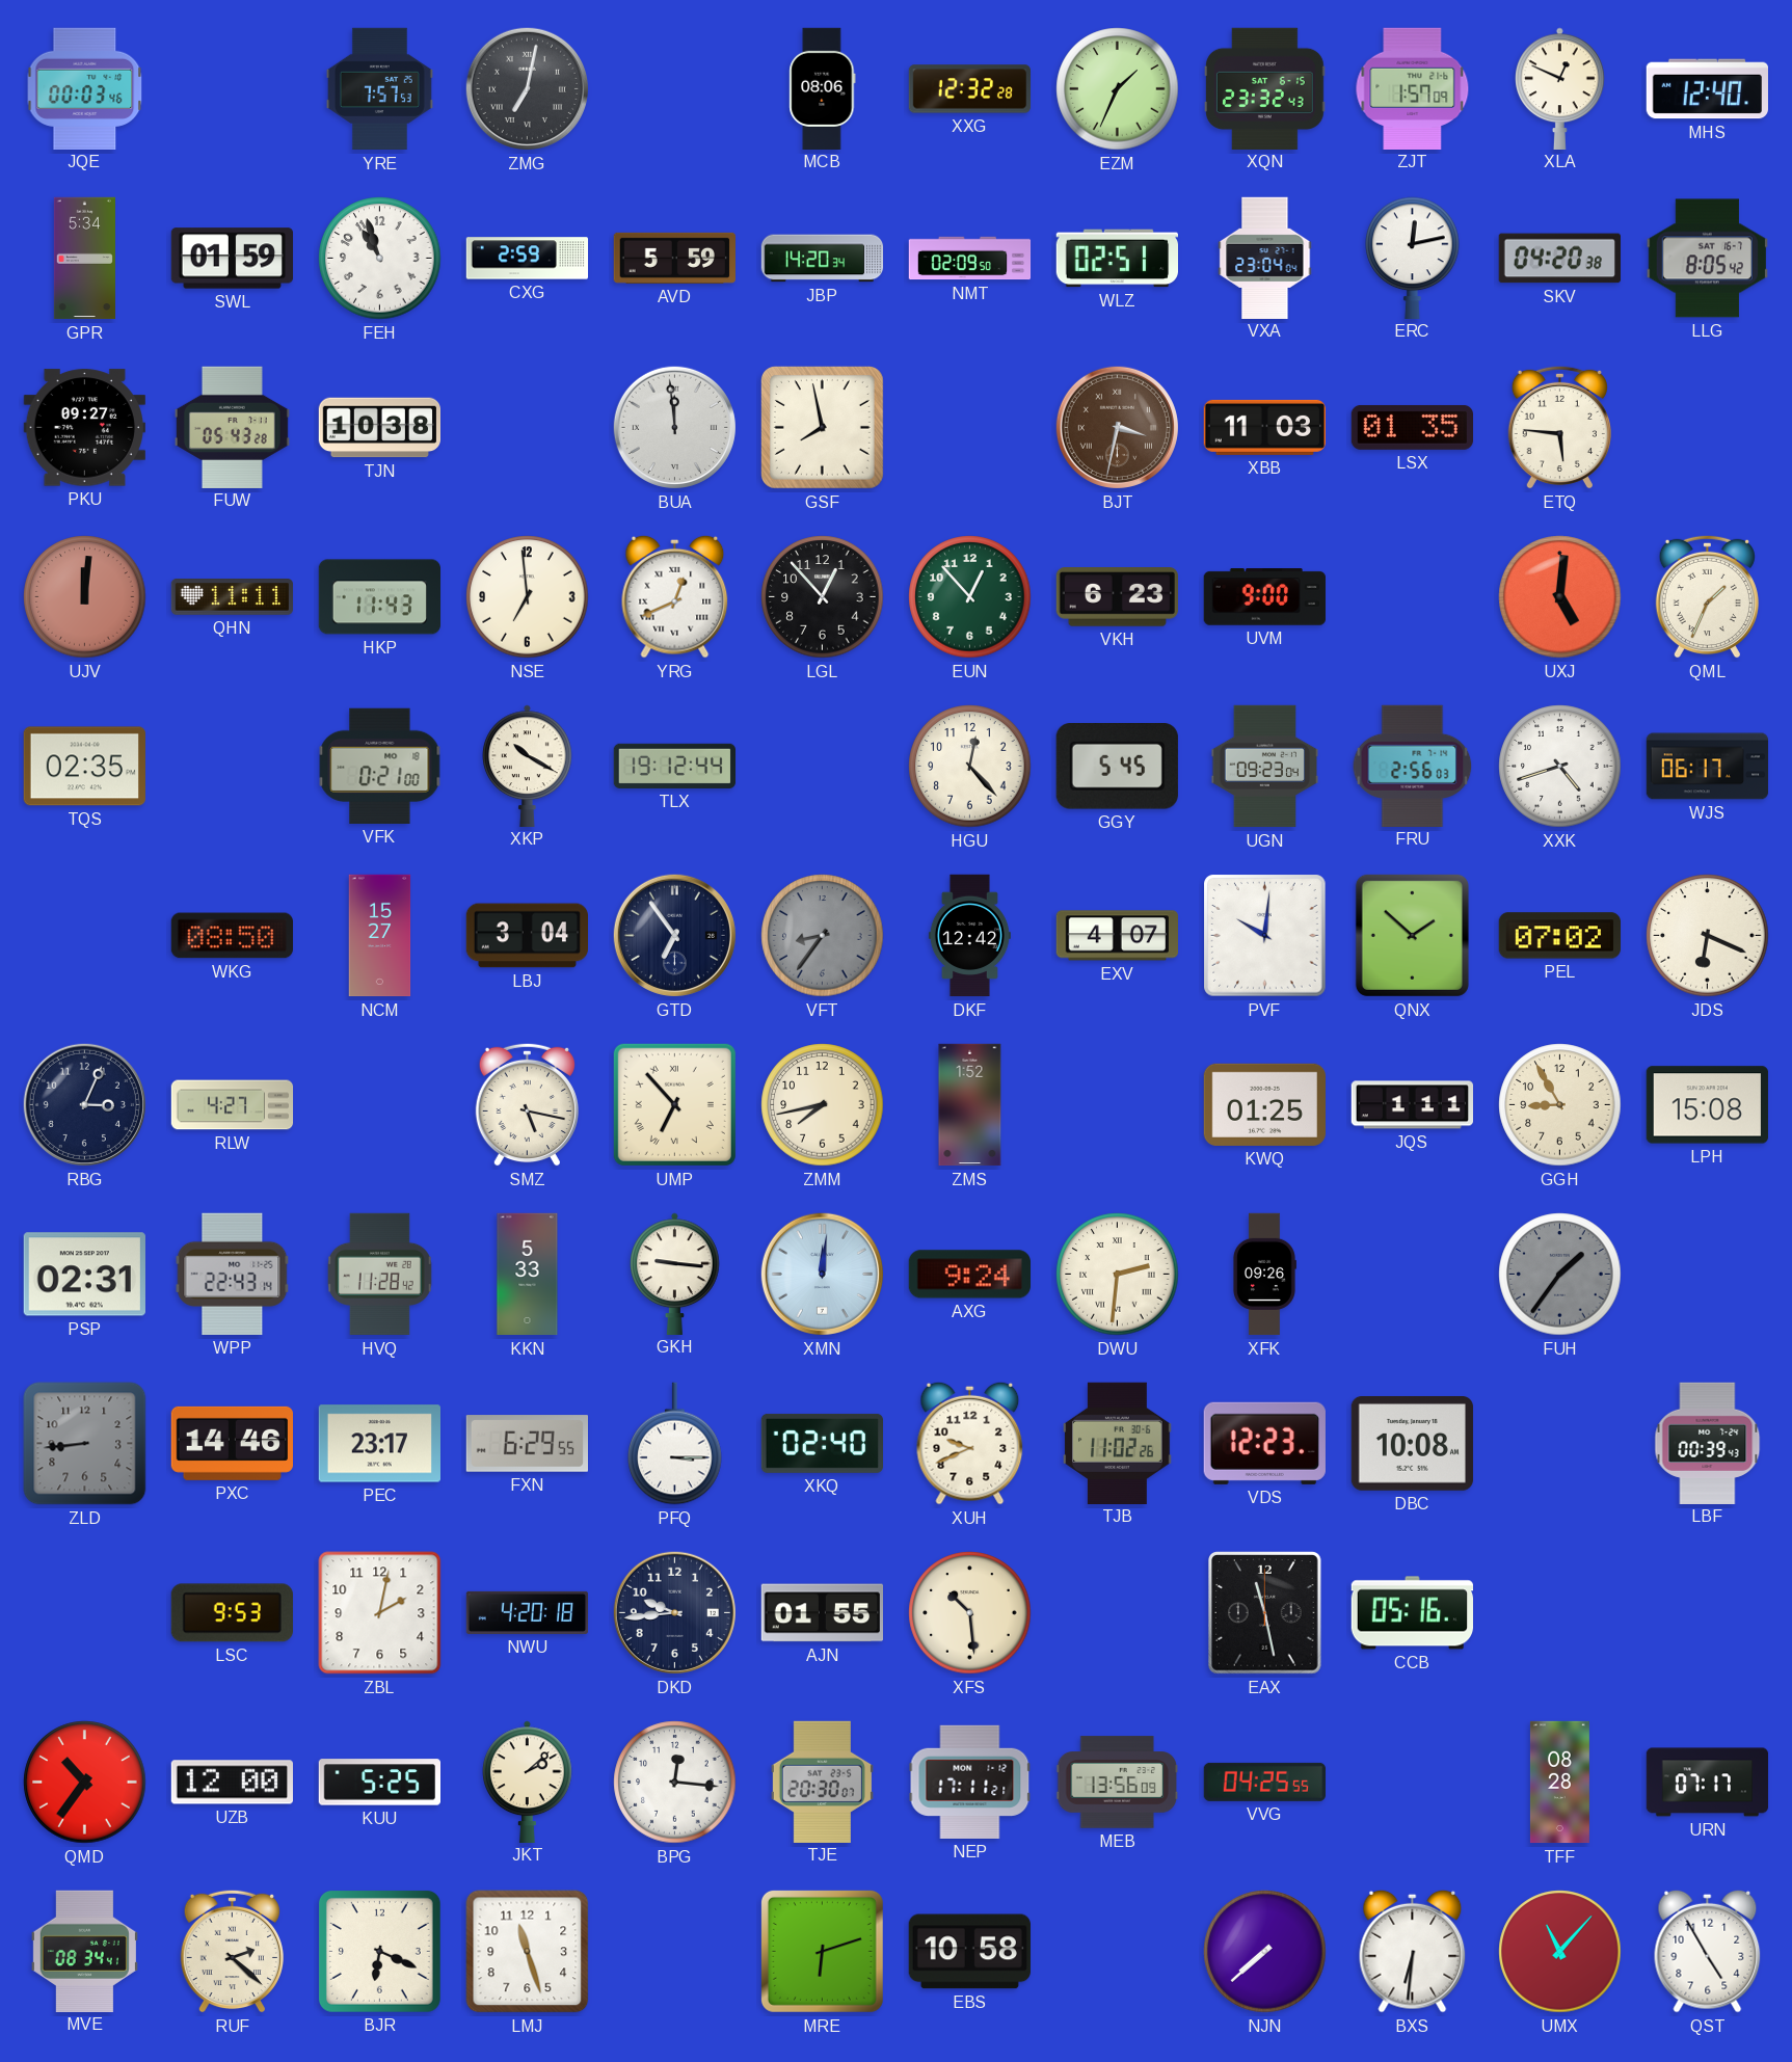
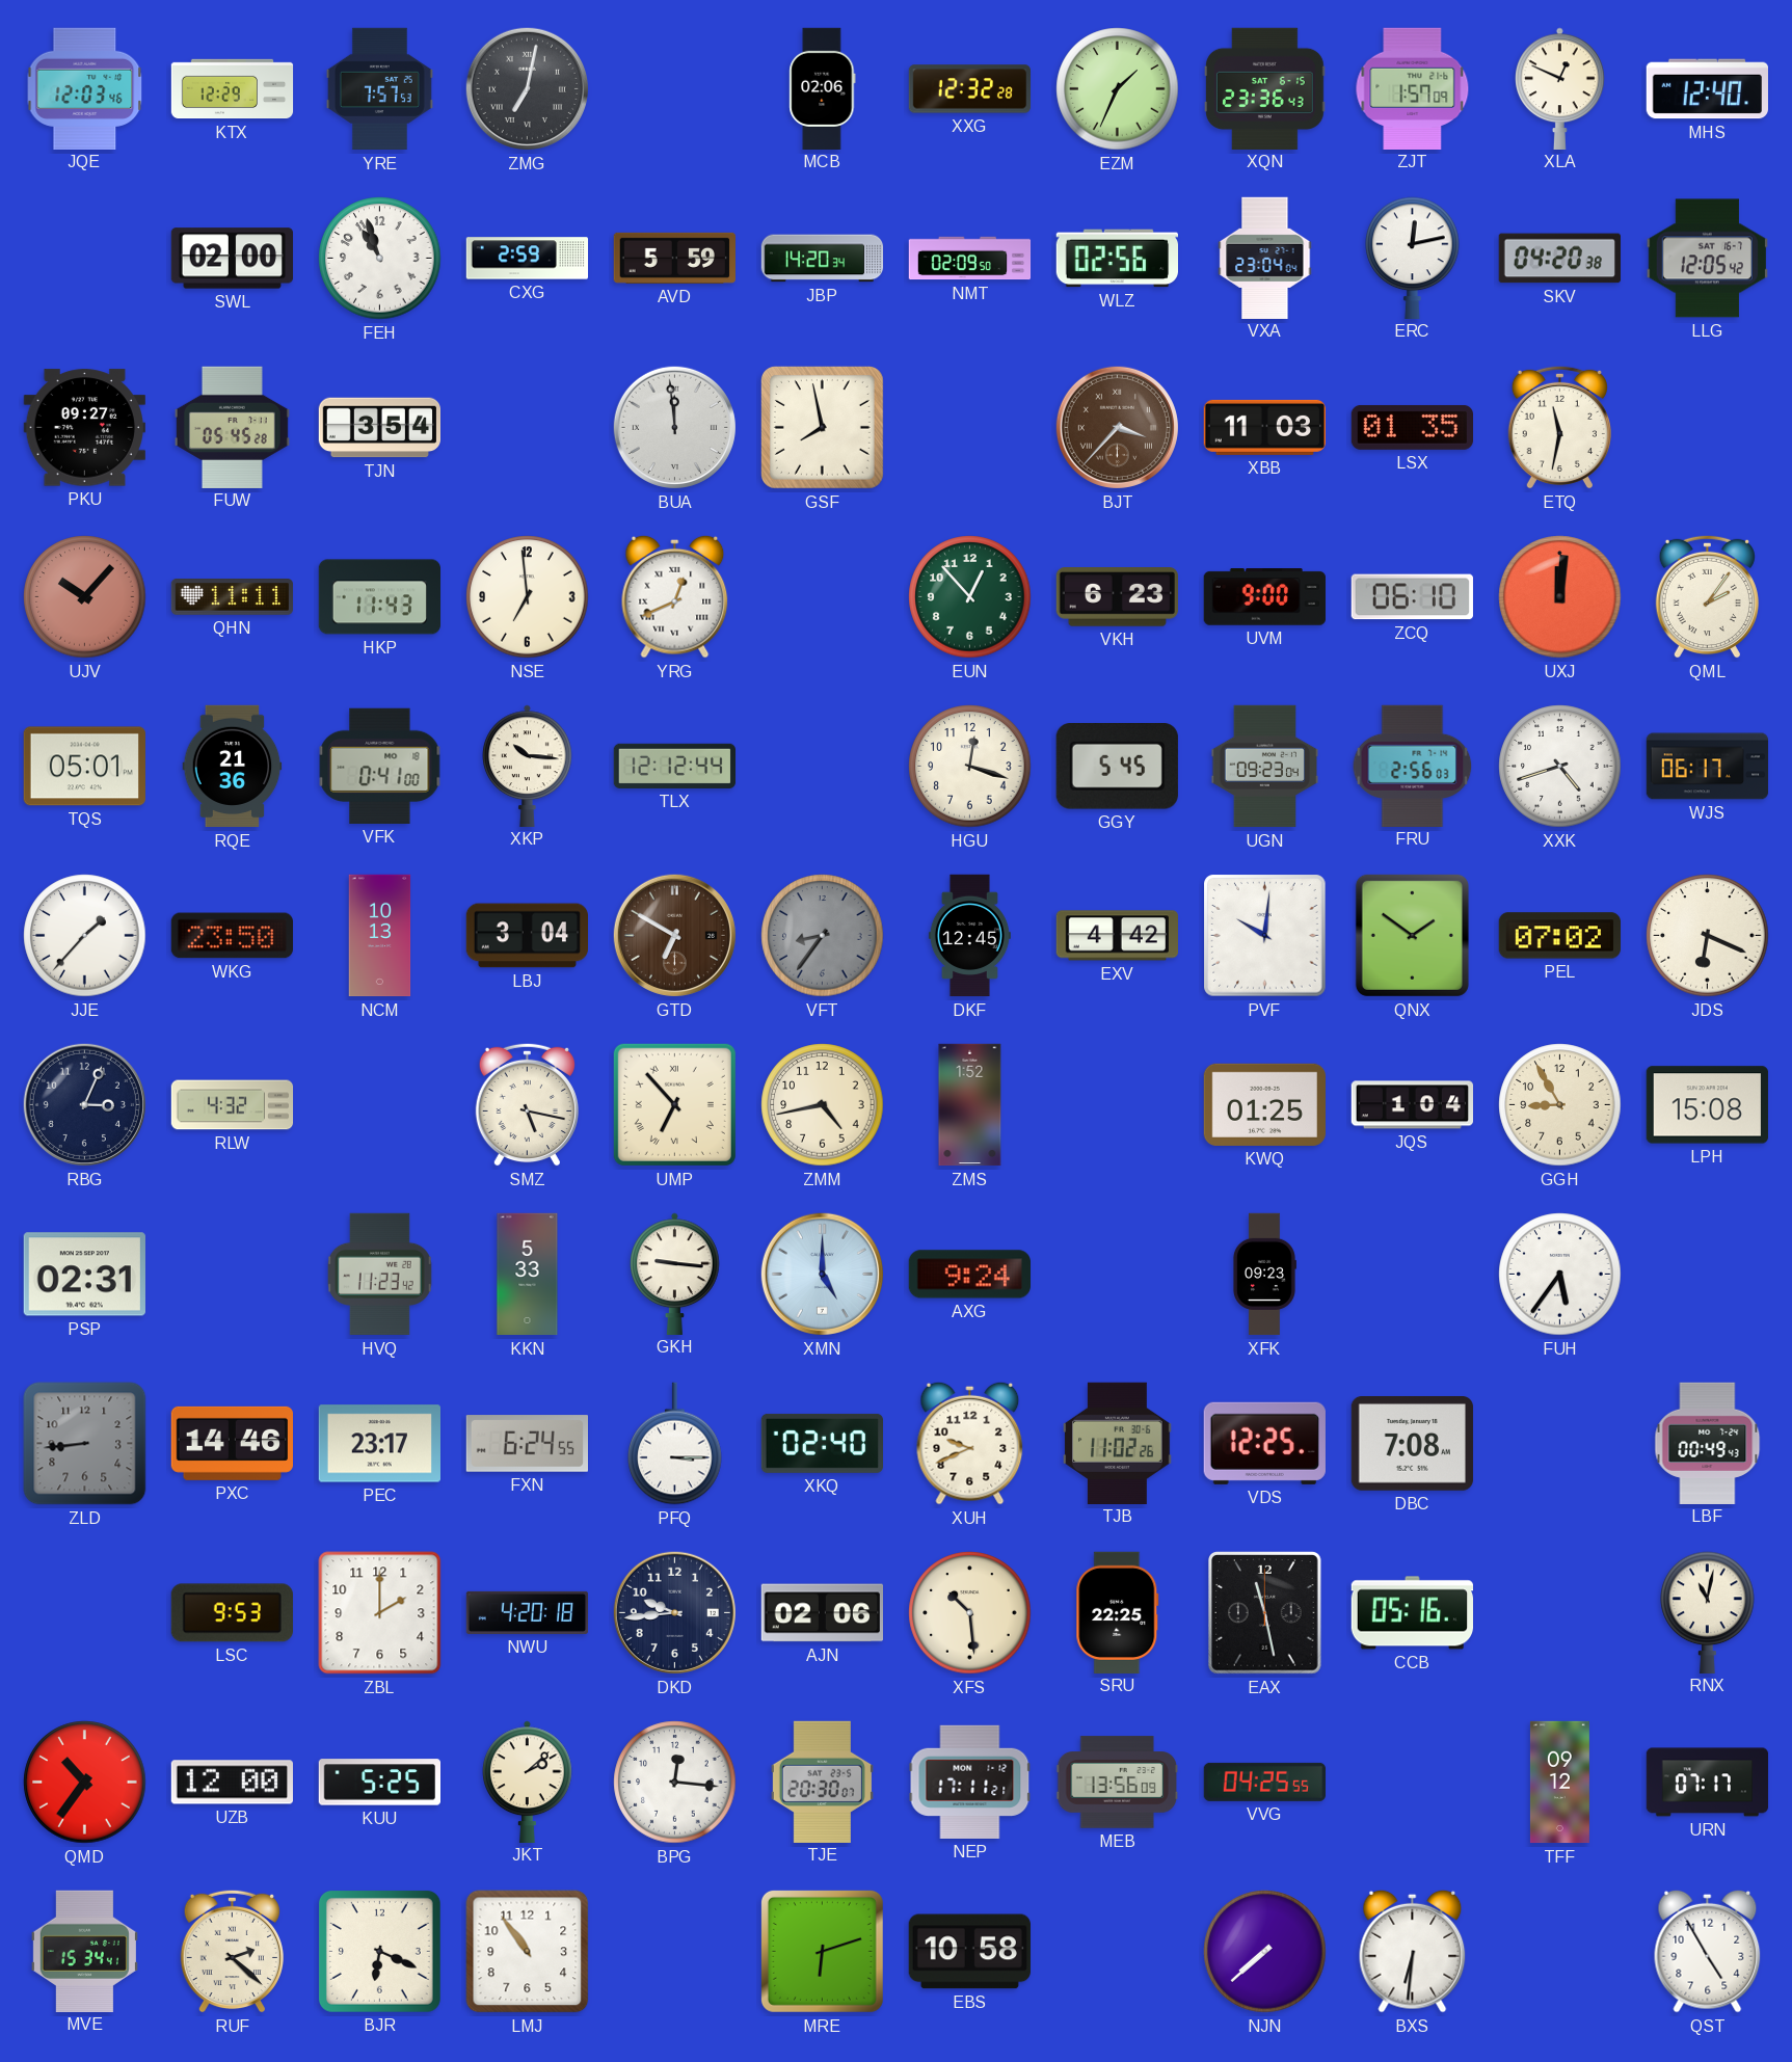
JQE: 00:03 -> 12:03 (85, 88)
KTX: none -> 12:29 (233, 89)
MCB: 08:06 -> 02:06 (823, 88)
XQN: 23:32 -> 23:36 (1265, 88)
GPR: 5:34 -> none (84, 259)
SWL: 01:59 -> 02:00 (232, 259)
WLZ: 02:51 -> 02:56 (1117, 259)
LLG: 8:05 -> 12:05 (1707, 259)
FUW: 05:43 -> 05:45 (232, 427)
TJN: 10:38 -> 3:54 (380, 428)
BJT: 3:32 -> 3:37 (1117, 427)
ETQ: 5:46 -> 11:32 (1559, 427)
UJV: 12:01 -> 10:07 (85, 597)
LGL: 12:53 -> none (823, 597)
ZCQ: none -> 06:10 (1412, 597)
UXJ: 5:01 -> 12:01 (1560, 597)
QML: 1:34 -> 2:06 (1707, 596)
TQS: 02:35 -> 05:01 (84, 767)
RQE: none -> 21:36 (233, 767)
VFK: 0:21 -> 0:41 (380, 766)
XKP: 10:20 -> 10:16 (528, 766)
TLX: 19:12 -> 12:12 (674, 766)
HGU: 12:23 -> 12:18 (970, 767)
JJE: none -> 1:37 (85, 936)
WKG: 08:50 -> 23:50 (232, 936)
NCM: 15:27 -> 10:13 (380, 936)
GTD: 6:54 -> 6:50 (674, 935)
GTD dial: navy -> brown (674, 935)
DKF: 12:42 -> 12:45 (969, 936)
EXV: 4:07 -> 4:42 (1117, 936)
QNX: 1:52 -> 1:51 (1412, 935)
RLW: 4:27 -> 4:32 (233, 1105)
ZMM: 7:43 -> 4:43 (823, 1105)
JQS: 1:11 -> 1:04 (1412, 1105)
WPP: 22:43 -> none (233, 1274)
HVQ: 11:28 -> 11:23 (379, 1275)
XMN: 12:01 -> 5:00 (822, 1274)
DWU: 2:31 -> none (1118, 1275)
XFK: 09:26 -> 09:23 (1264, 1275)
FUH: 1:36 -> 5:36 (1560, 1275)
FUH dial: grey -> white (1560, 1275)
FXN: 6:29 -> 6:24 (527, 1444)
VDS: 12:23 -> 12:25 (1264, 1443)
DBC: 10:08 -> 7:08 (1412, 1444)
LBF: 00:39 -> 00:49 (1708, 1443)
ZBL: 2:02 -> 2:00 (380, 1613)
AJN: 01:55 -> 02:06 (822, 1613)
SRU: none -> 22:25 (1118, 1612)
RNX: none -> 11:02 (1708, 1612)
TFF: 08:28 -> 09:12 (1559, 1783)
MVE: 08:34 -> 15:34 (84, 1951)
LMJ: 11:27 -> 10:54 (528, 1952)
UMX: 11:07 -> none (1560, 1952)
